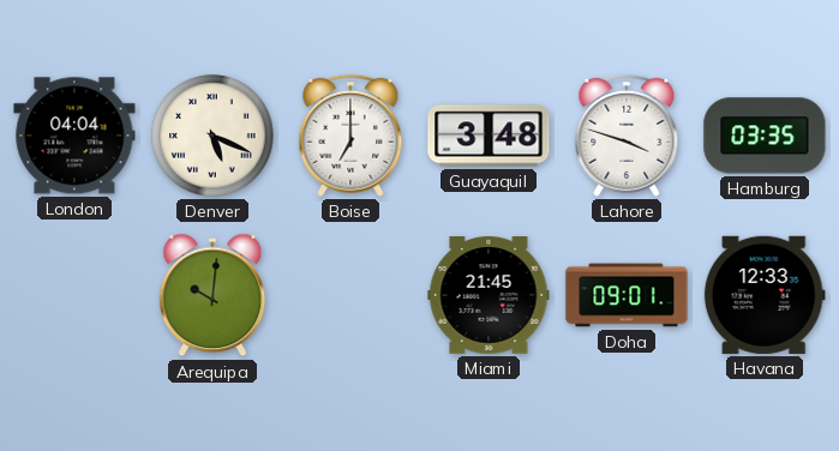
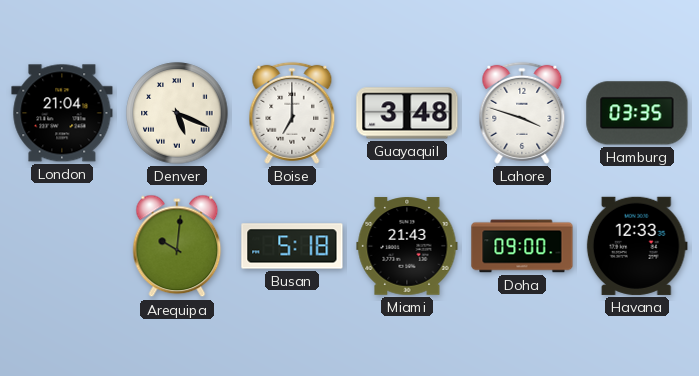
London: 04:04 -> 21:04 (62, 113)
Busan: none -> 5:18 (292, 246)
Miami: 21:45 -> 21:43 (407, 246)
Doha: 09:01 -> 09:00 (522, 246)
